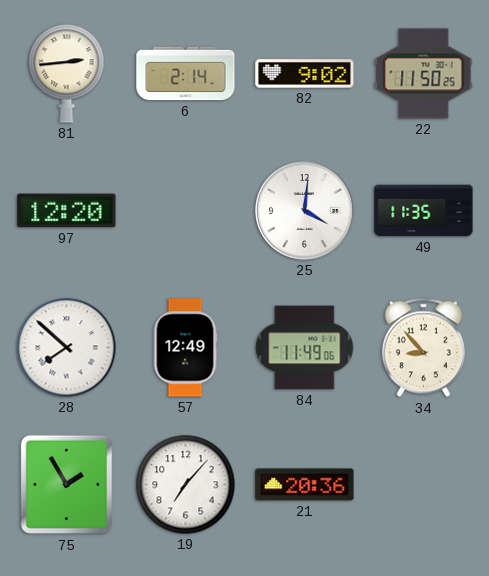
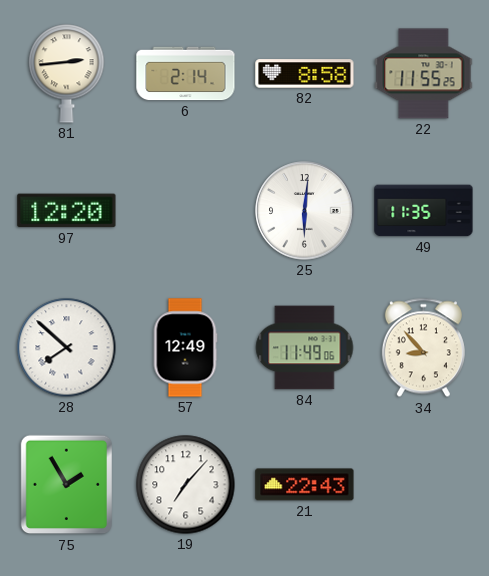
82: 9:02 -> 8:58 (305, 74)
22: 11:50 -> 11:55 (424, 74)
25: 4:01 -> 6:01 (305, 211)
21: 20:36 -> 22:43 (305, 485)
